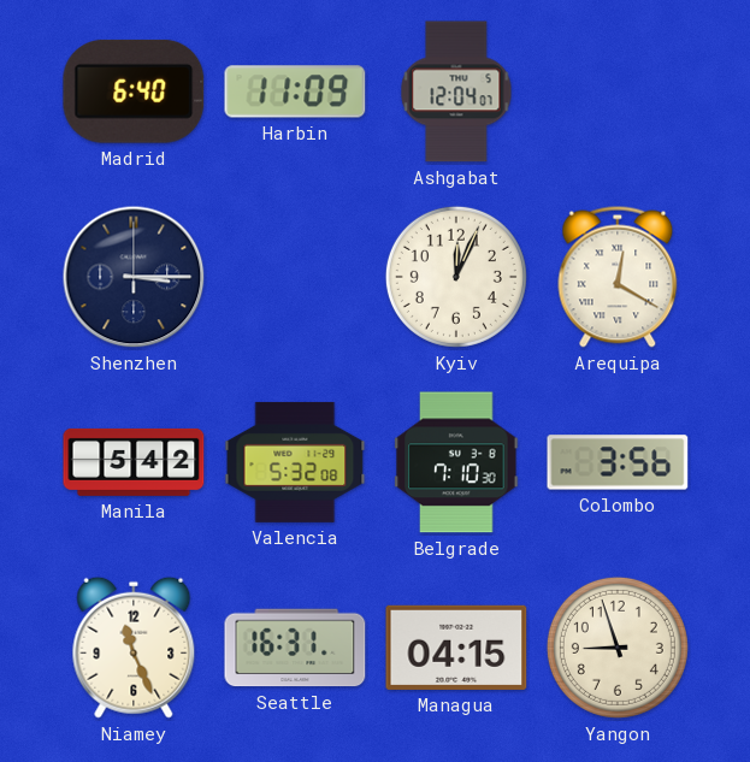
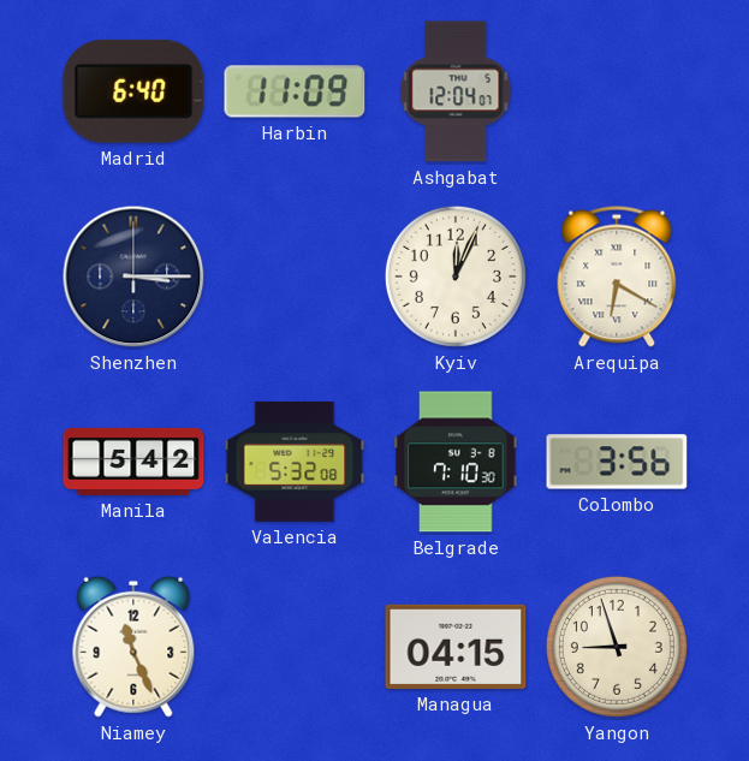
Arequipa: 12:20 -> 6:20 (617, 277)
Seattle: 16:31 -> none (295, 648)
